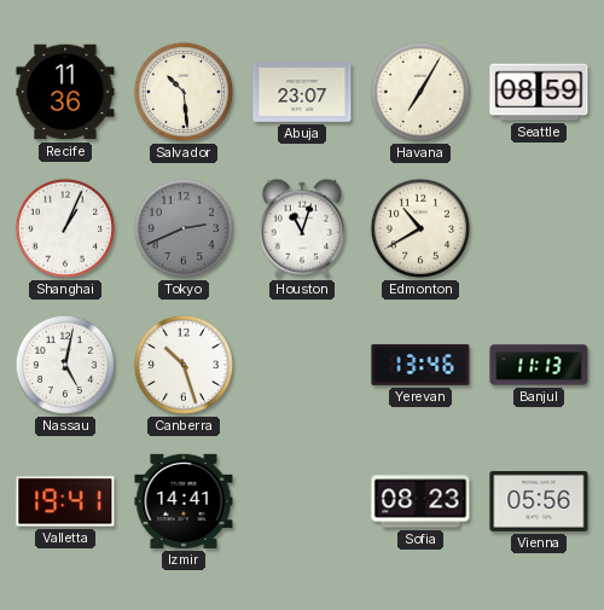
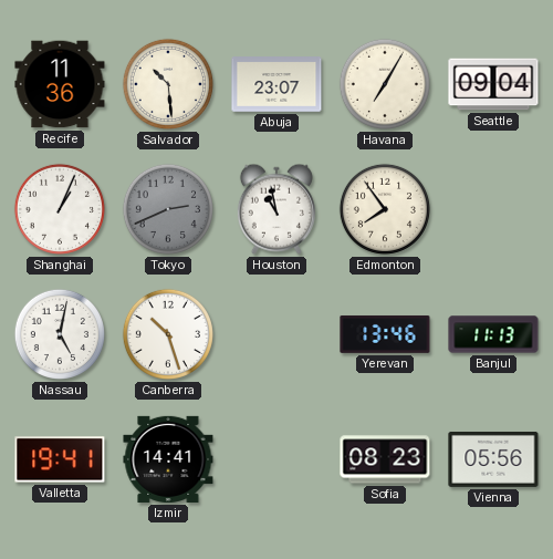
Seattle: 08:59 -> 09:04 (493, 84)
Houston: 11:03 -> 10:58 (276, 209)
Edmonton: 10:40 -> 7:54 (385, 209)
